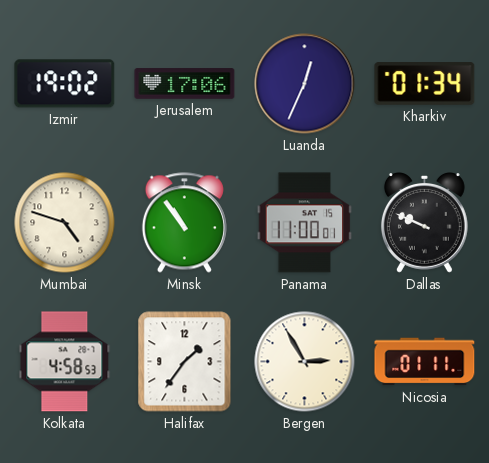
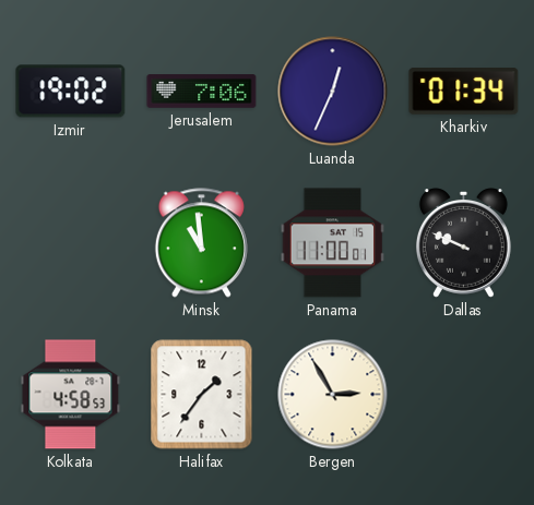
Jerusalem: 17:06 -> 7:06 (202, 92)
Mumbai: 4:48 -> none (65, 223)
Minsk: 10:54 -> 10:59 (201, 243)
Nicosia: 01:11 -> none (425, 362)
